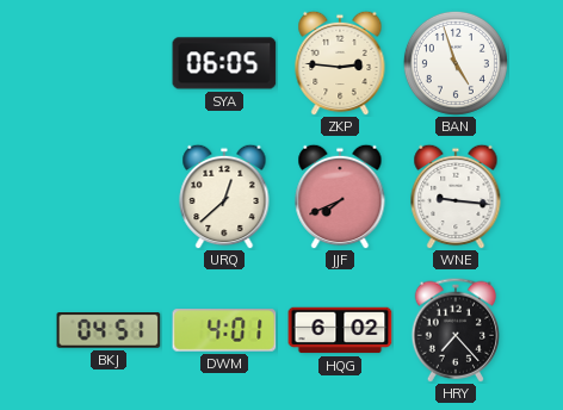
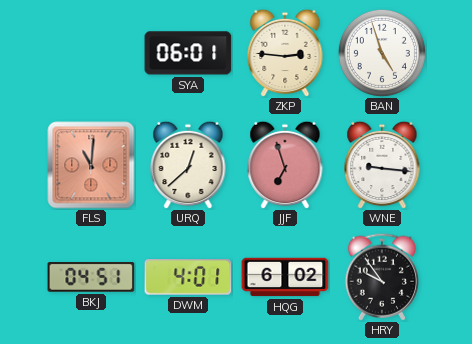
SYA: 06:05 -> 06:01 (188, 53)
FLS: none -> 11:01 (91, 165)
JJF: 7:41 -> 6:57 (285, 165)
HRY: 7:23 -> 9:54 (381, 277)
